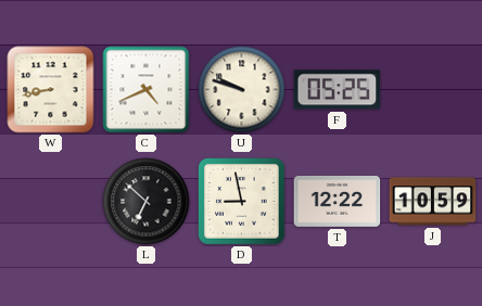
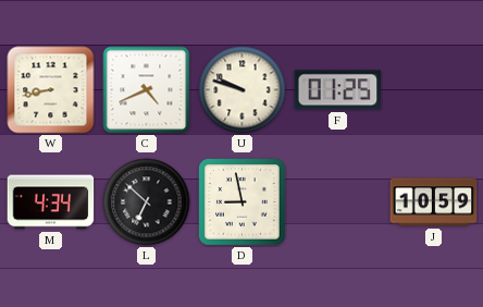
F: 05:25 -> 01:25 (338, 90)
M: none -> 4:34 (51, 202)
T: 12:22 -> none (338, 201)
